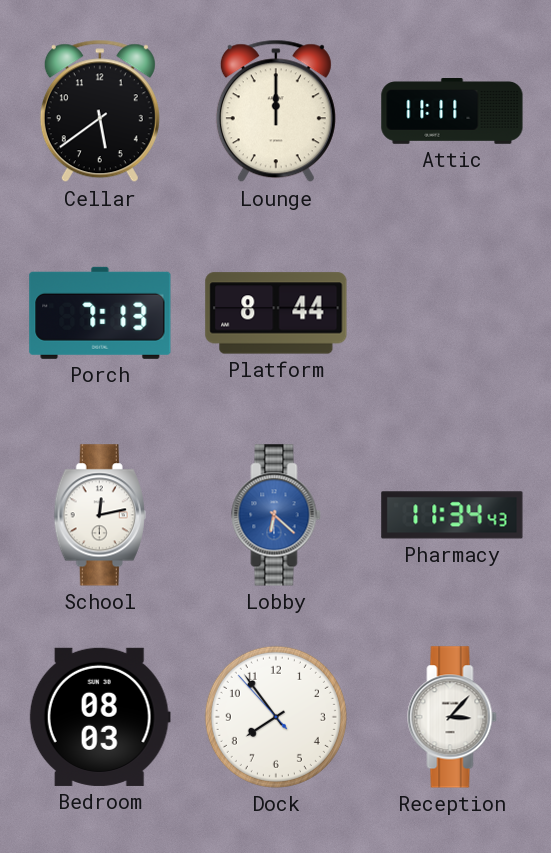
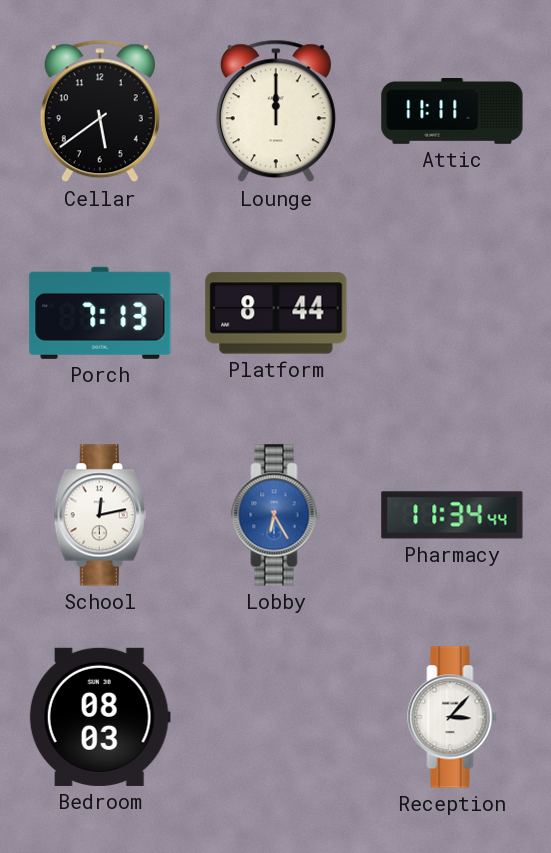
Lobby: 6:22 -> 6:25 (276, 515)
Pharmacy: 11:34:43 -> 11:34:44 (452, 515)
Dock: 7:53 -> none (276, 717)
